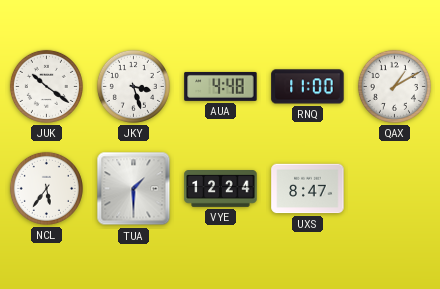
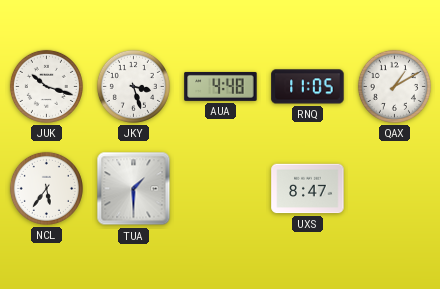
JUK: 10:21 -> 10:18 (46, 86)
RNQ: 11:00 -> 11:05 (308, 87)
VYE: 12:24 -> none (221, 189)
